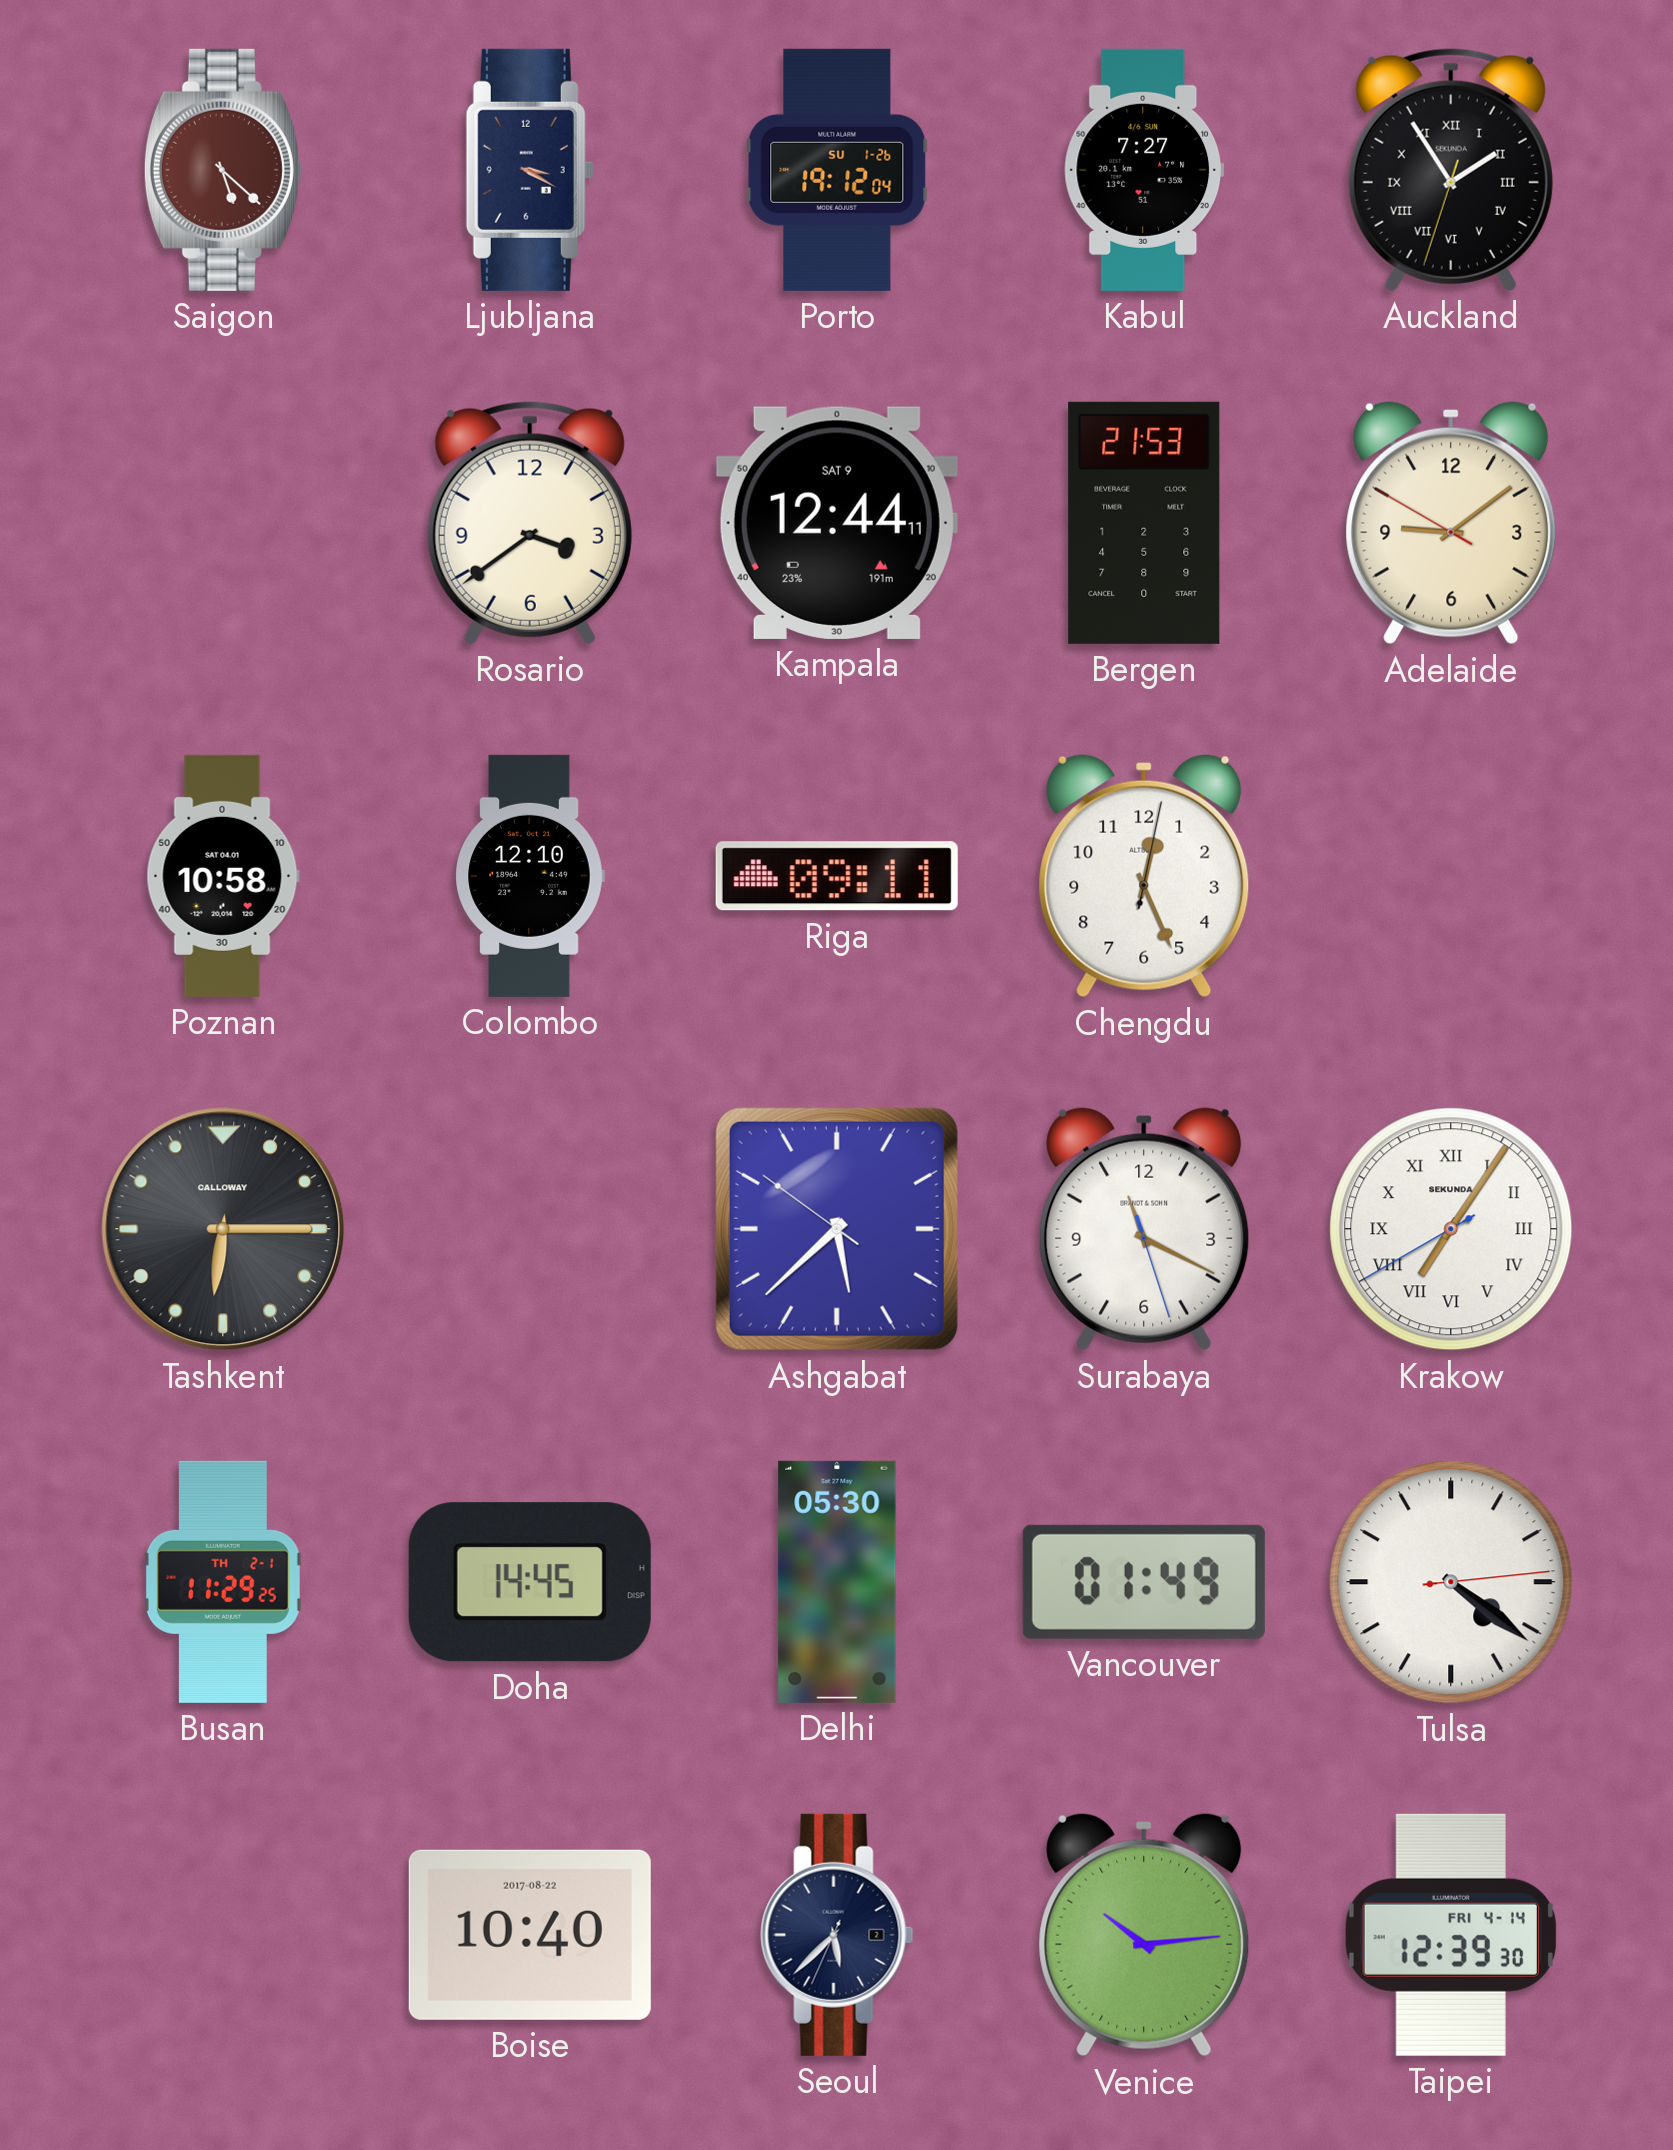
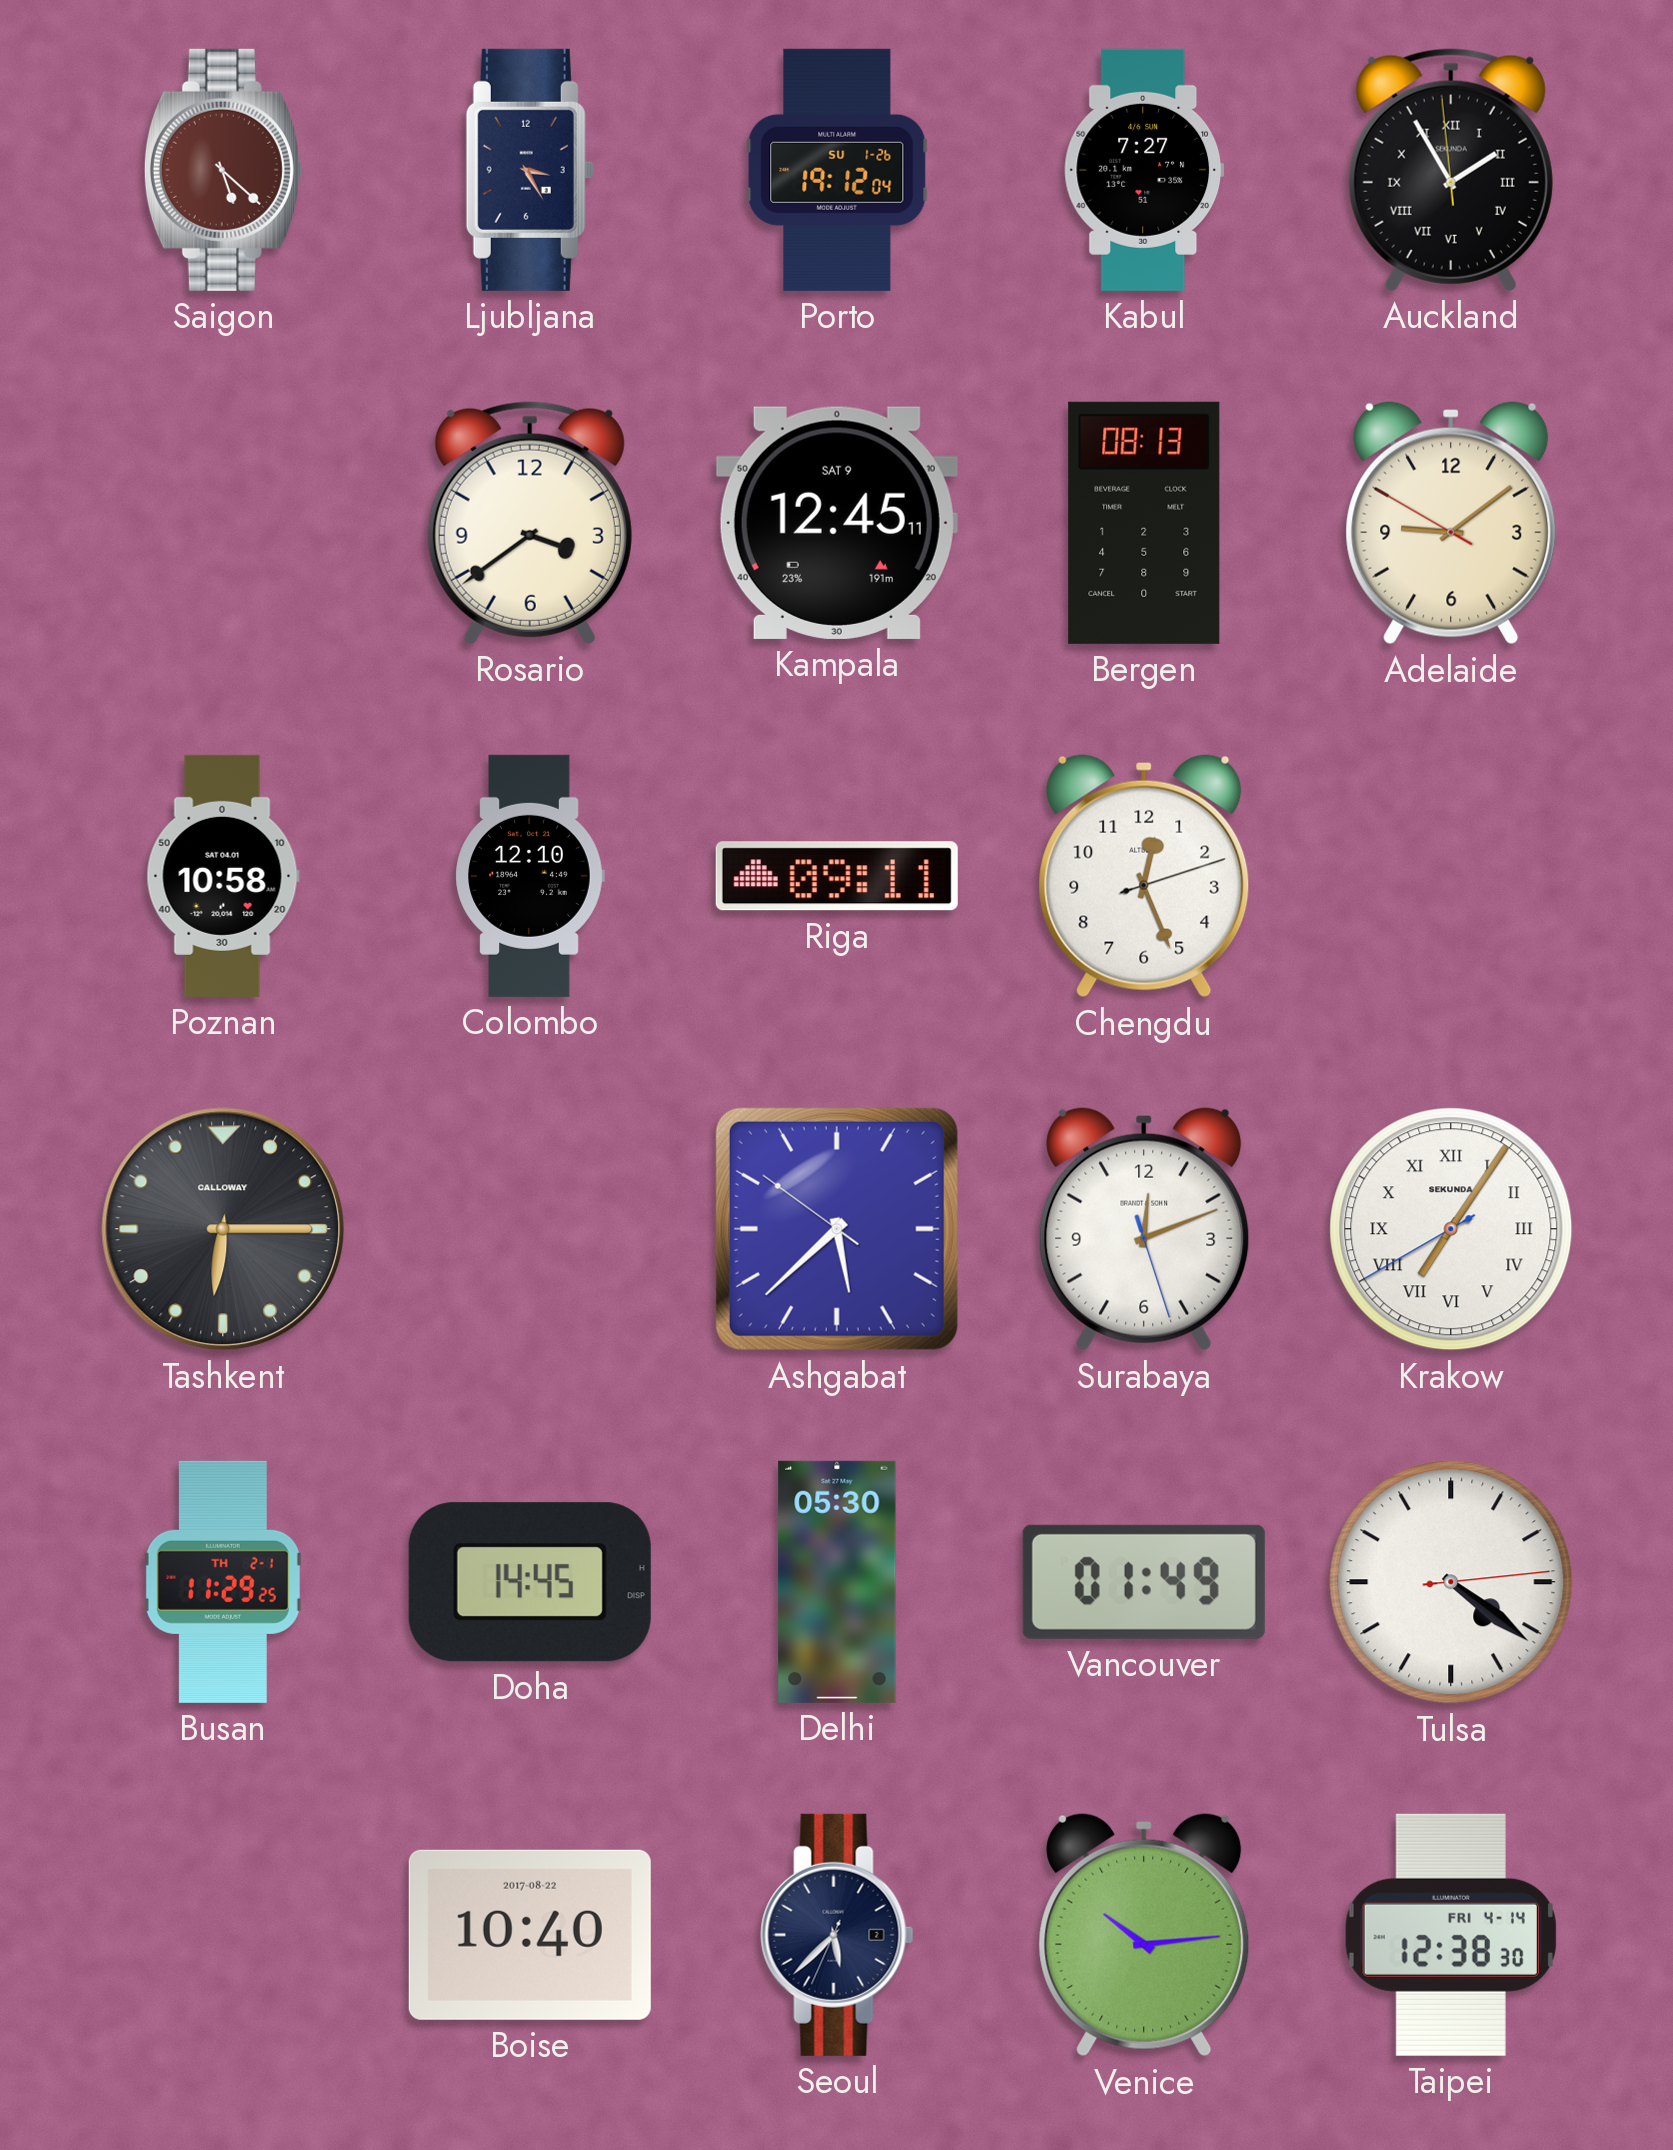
Ljubljana: 3:20 -> 3:25 (530, 170)
Auckland: 1:54:33 -> 1:54:59 (1451, 170)
Kampala: 12:44 -> 12:45 (837, 523)
Bergen: 21:53 -> 08:13 (1144, 523)
Chengdu: 12:26:02 -> 12:26:12 (1144, 876)
Surabaya: 11:19 -> 12:11 (1144, 1229)
Taipei: 12:39 -> 12:38 (1451, 1935)
